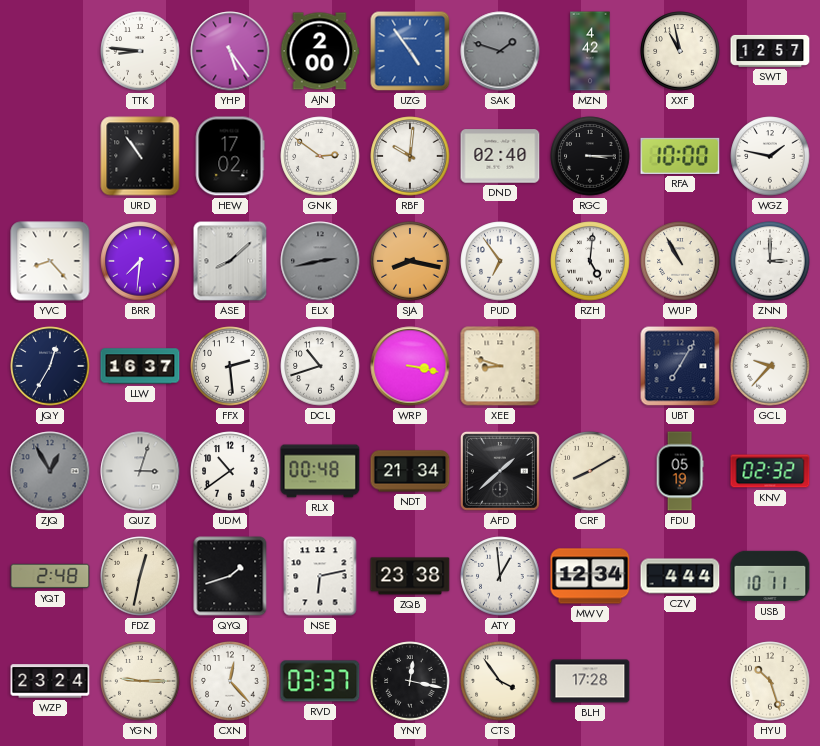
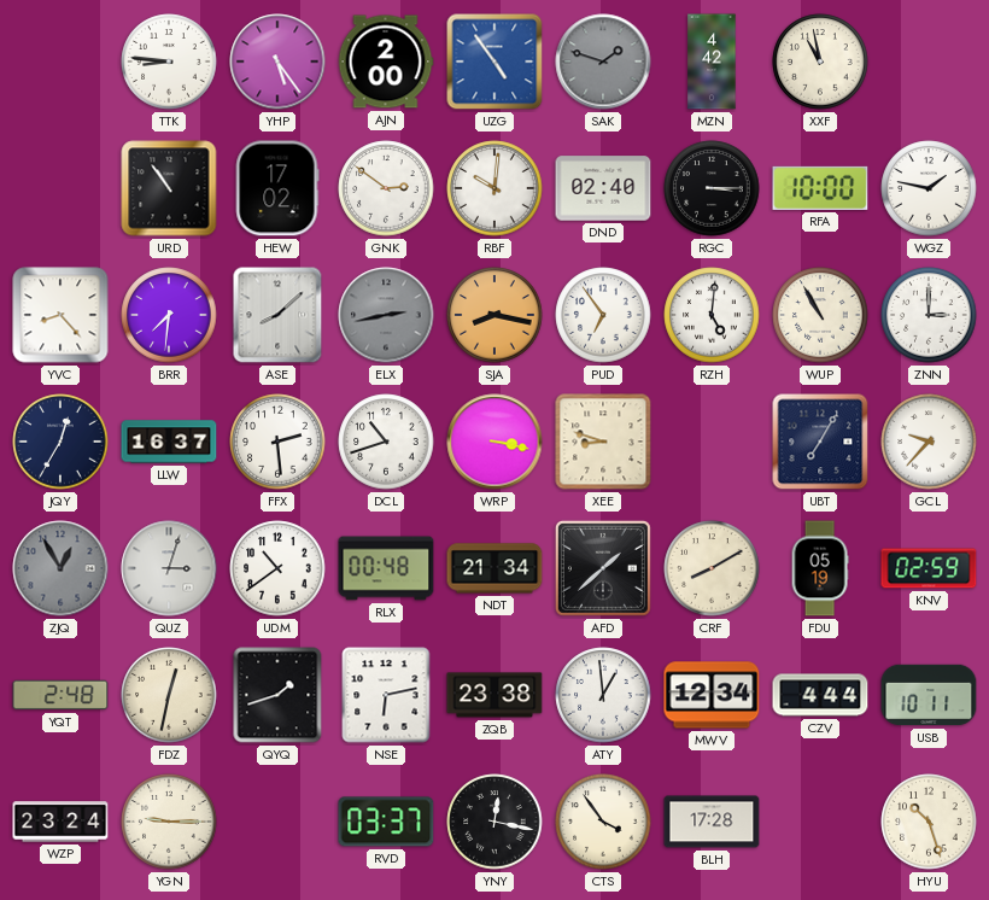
SWT: 12:57 -> none (770, 51)
KNV: 02:32 -> 02:59 (929, 568)
CXN: 12:23 -> none (230, 681)
